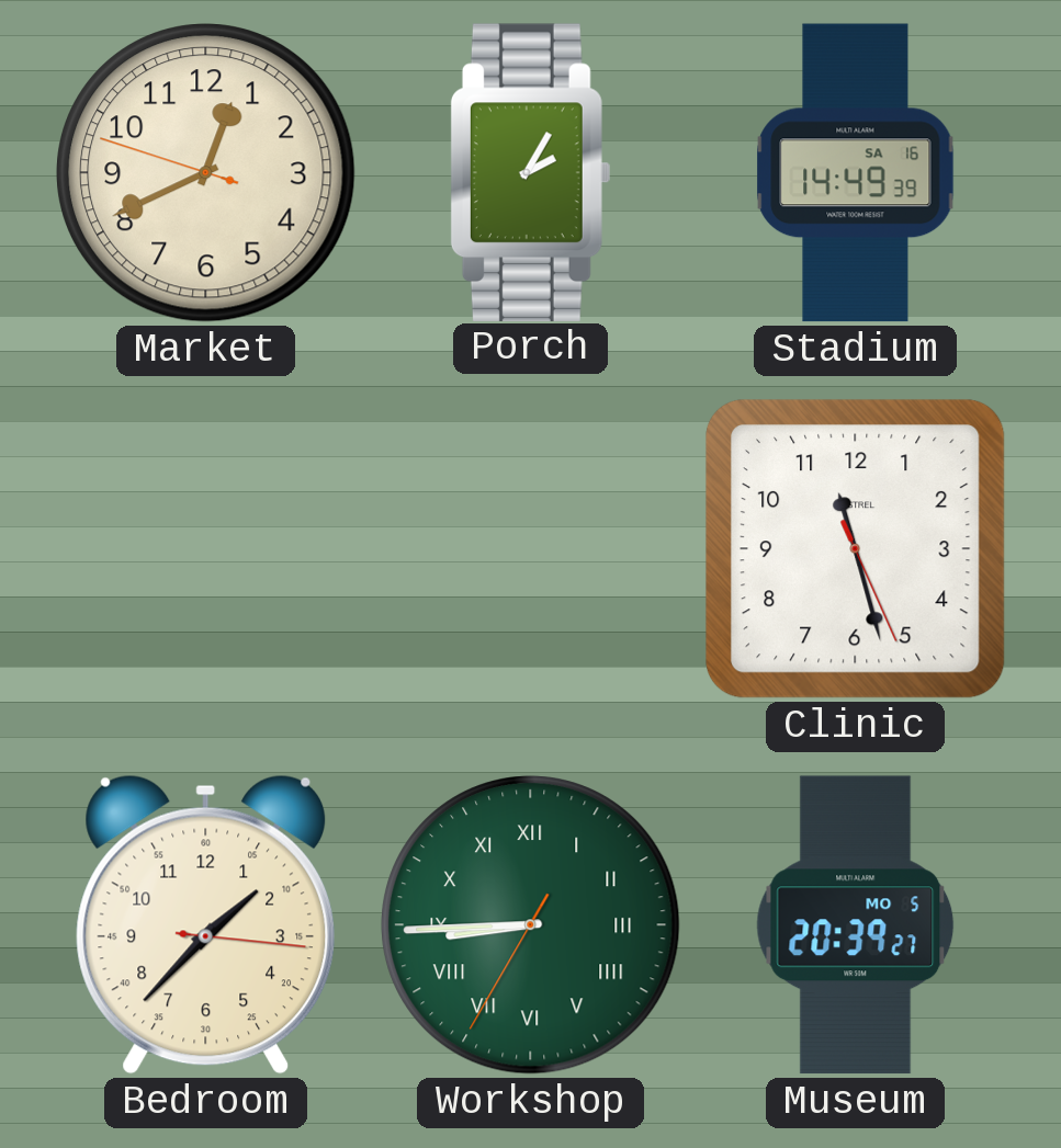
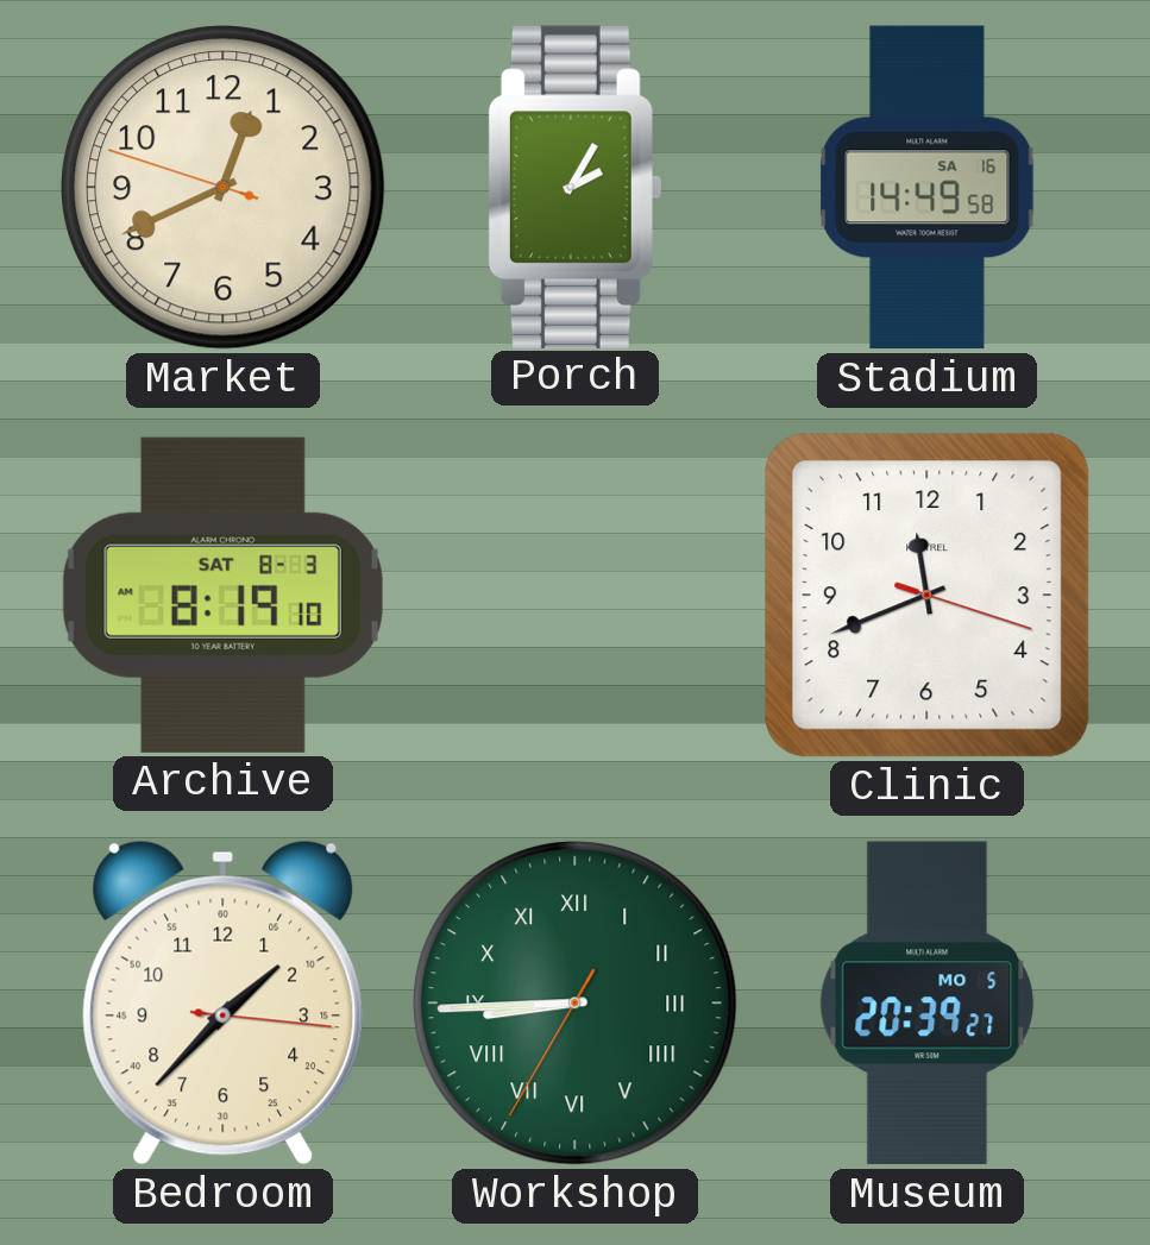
Stadium: 14:49:39 -> 14:49:58 (928, 188)
Archive: none -> 8:19 (222, 595)
Clinic: 11:27 -> 11:41 (926, 595)
